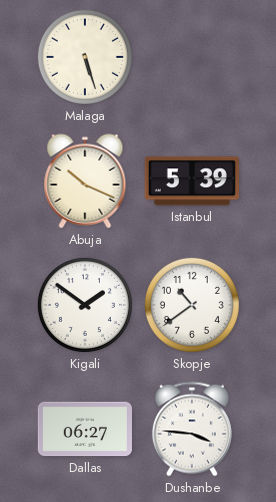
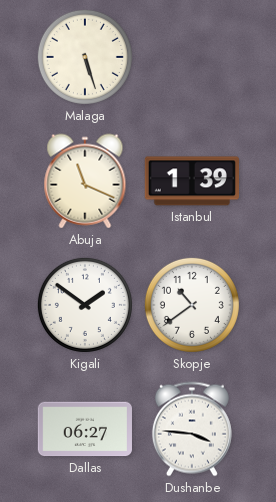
Abuja: 10:19 -> 11:19 (85, 181)
Istanbul: 5:39 -> 1:39 (192, 181)
